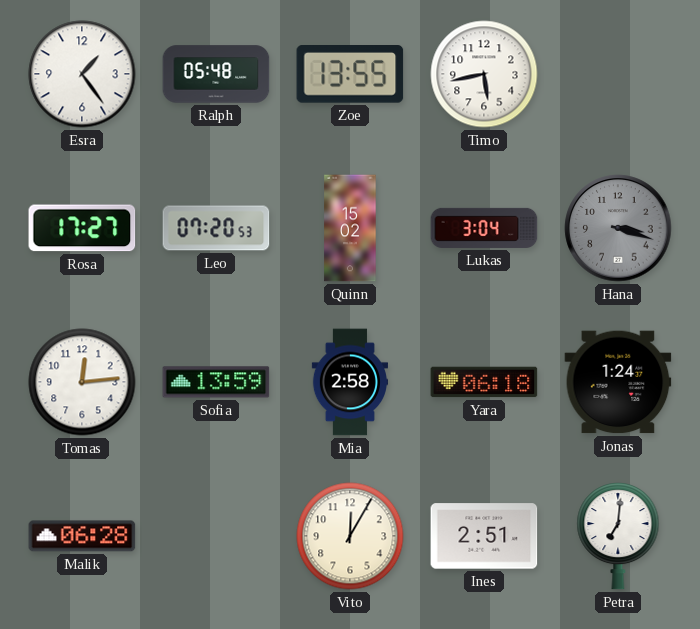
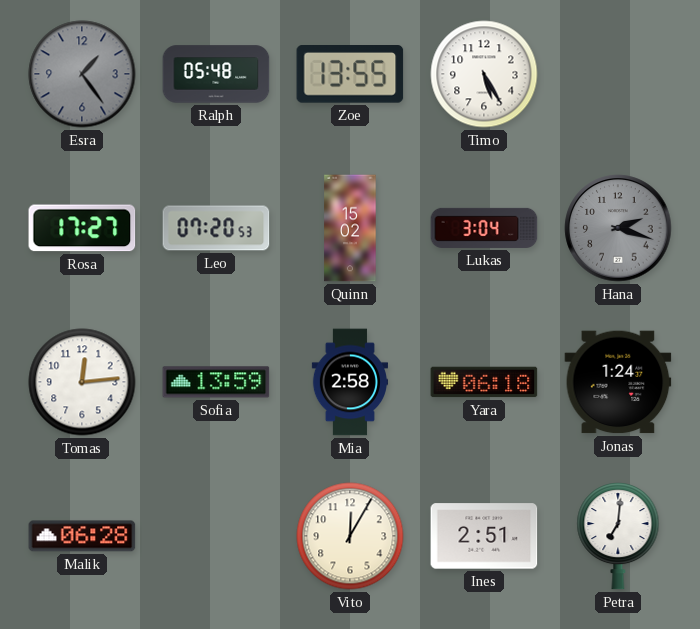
Esra dial: white -> grey (82, 74)
Timo: 5:43 -> 5:25 (484, 74)
Hana: 3:18 -> 2:18 (618, 228)
